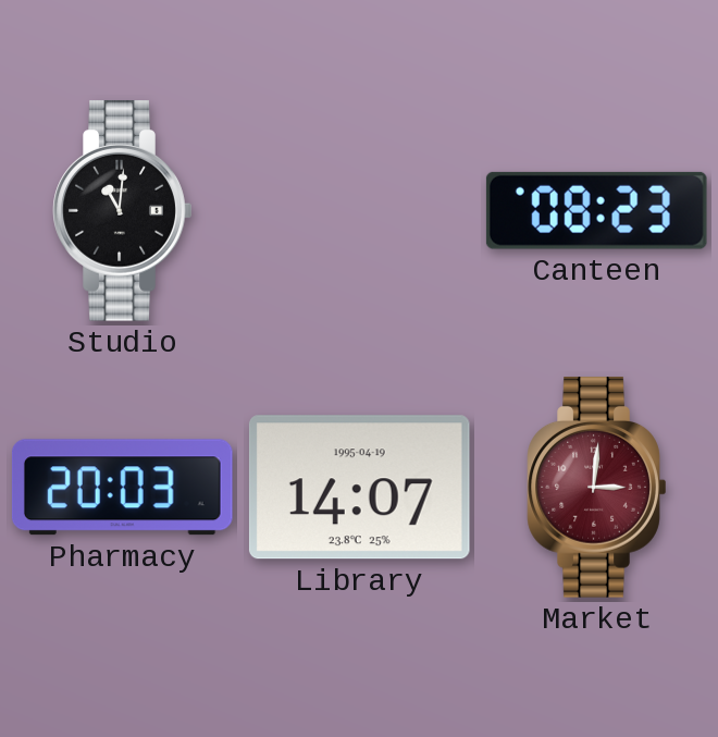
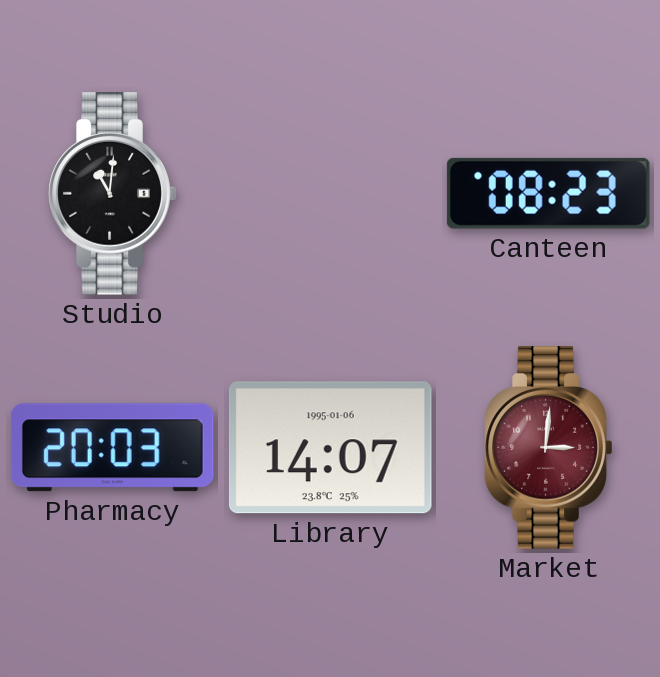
Library date: 1995-04-19 -> 1995-01-06 (330, 448)
